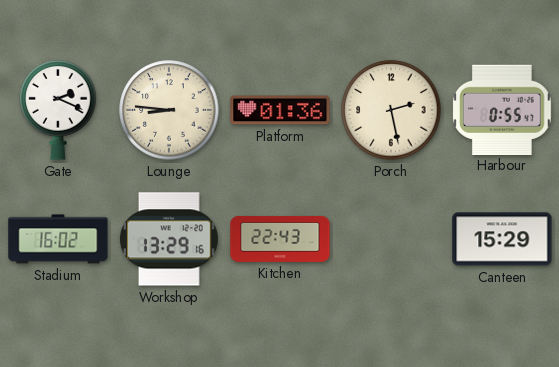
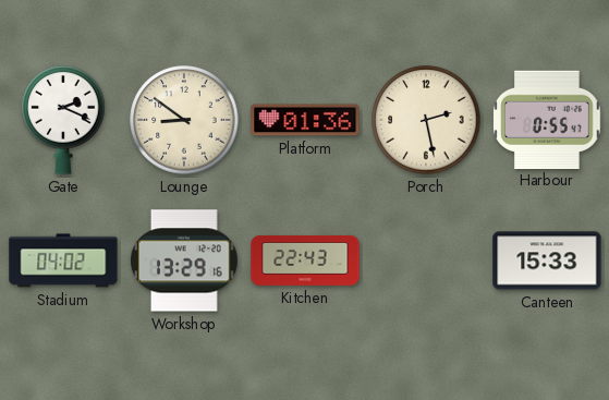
Lounge: 8:46 -> 8:51 (184, 120)
Stadium: 16:02 -> 04:02 (63, 260)
Canteen: 15:29 -> 15:33 (547, 260)
